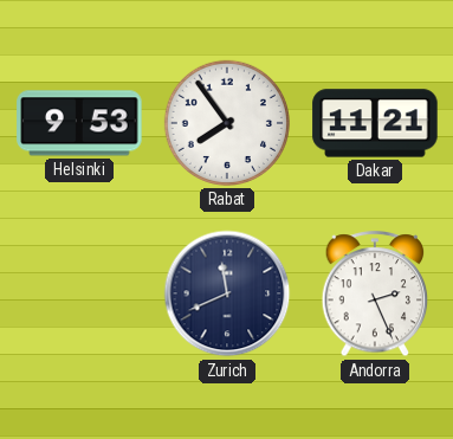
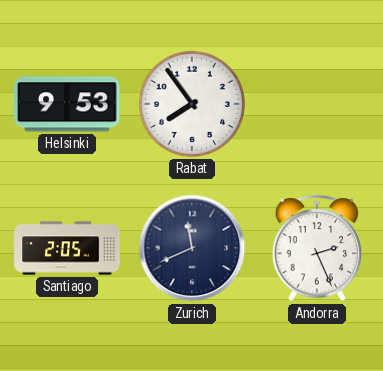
Dakar: 11:21 -> none (375, 123)
Santiago: none -> 2:05 (67, 248)
